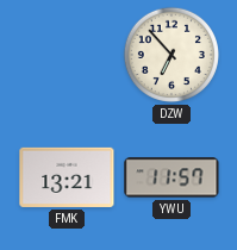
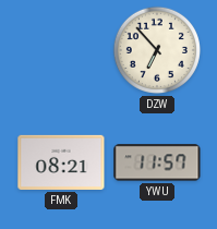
FMK: 13:21 -> 08:21 (61, 162)
